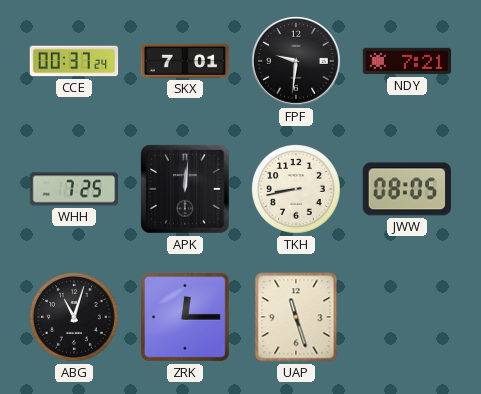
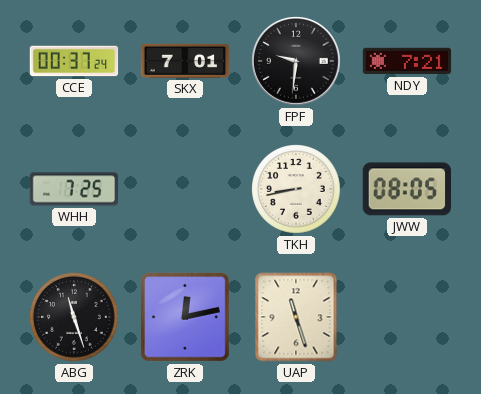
APK: 12:01 -> none (185, 189)
ABG: 11:03 -> 11:27 (74, 317)
ZRK: 12:15 -> 12:13 (186, 318)
